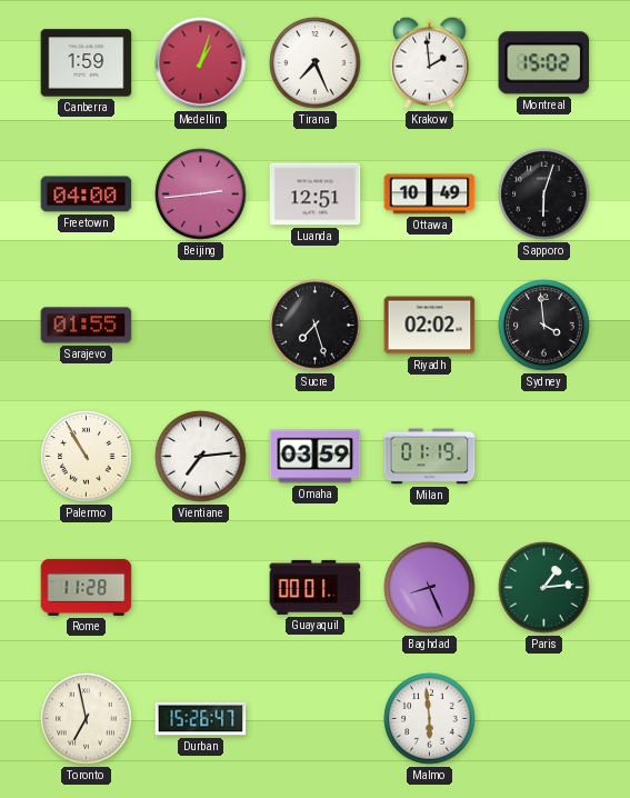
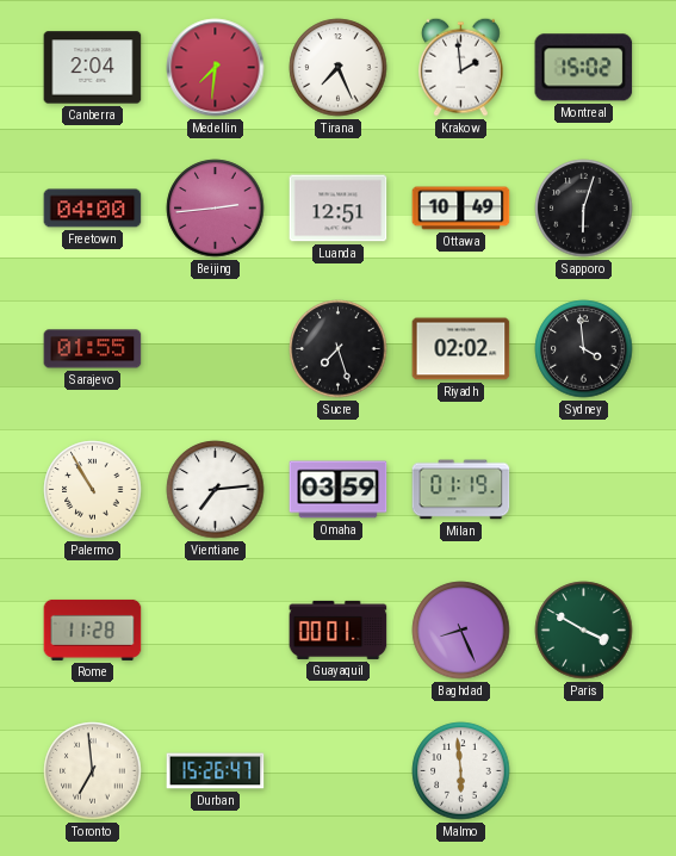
Canberra: 1:59 -> 2:04 (93, 68)
Medellin: 1:03 -> 7:31 (216, 68)
Paris: 1:14 -> 3:50 (584, 631)
Toronto: 6:58 -> 6:59 (93, 771)
